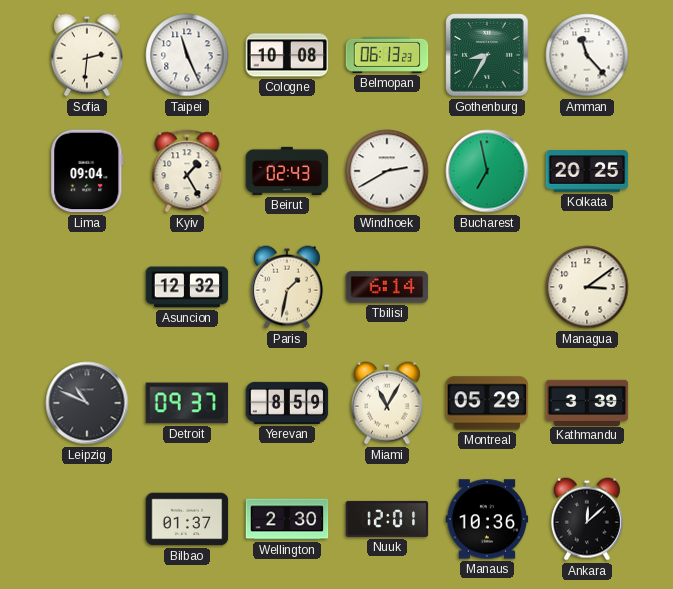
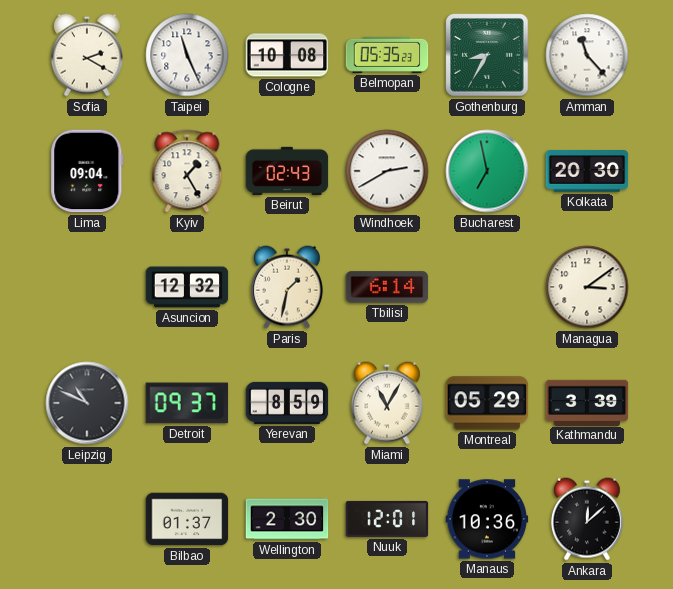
Sofia: 2:31 -> 2:20 (87, 55)
Belmopan: 06:13 -> 05:35 (387, 55)
Kolkata: 20:25 -> 20:30 (587, 172)
